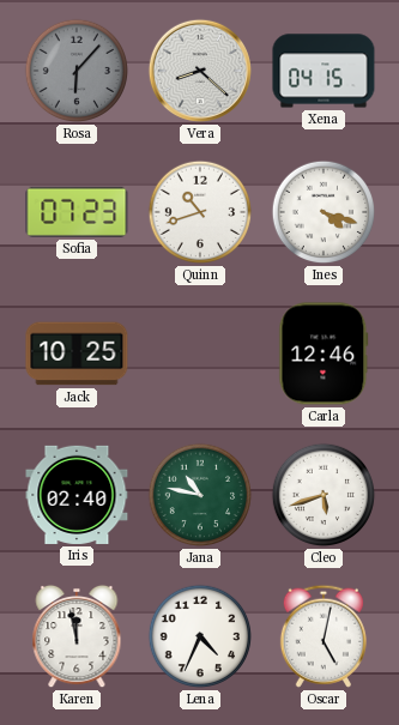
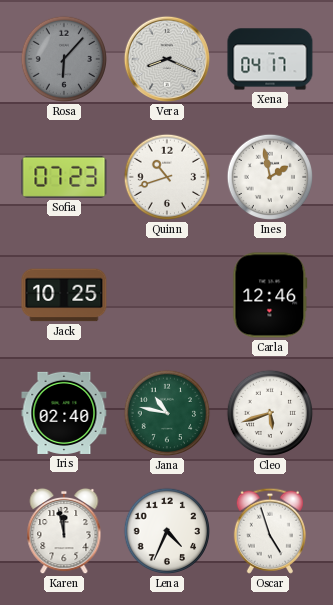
Vera: 8:22 -> 8:19 (167, 59)
Xena: 04:15 -> 04:17 (270, 59)
Ines: 4:18 -> 1:58 (270, 177)
Oscar: 5:02 -> 4:57 (270, 531)
